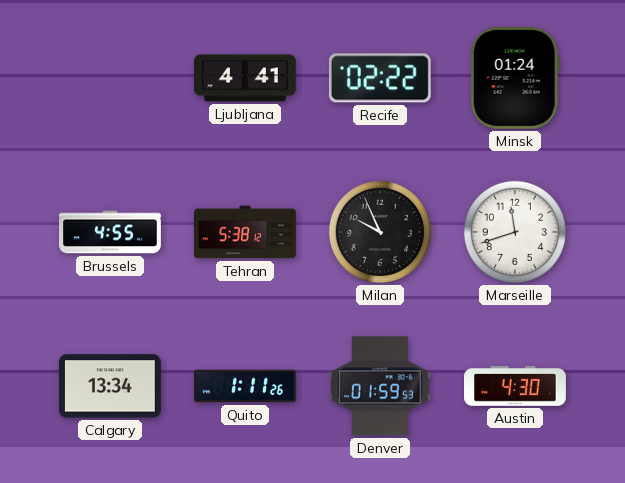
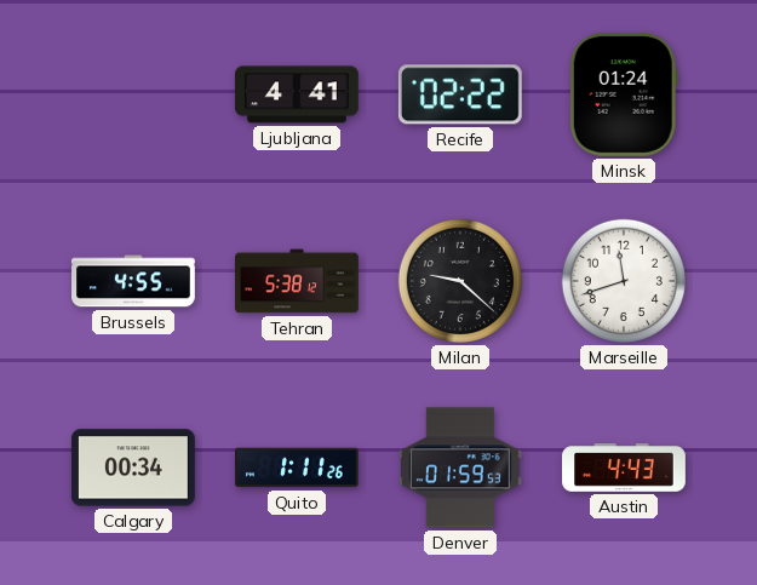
Milan: 9:56 -> 9:22 (460, 281)
Calgary: 13:34 -> 00:34 (133, 468)
Austin: 4:30 -> 4:43 (625, 468)
